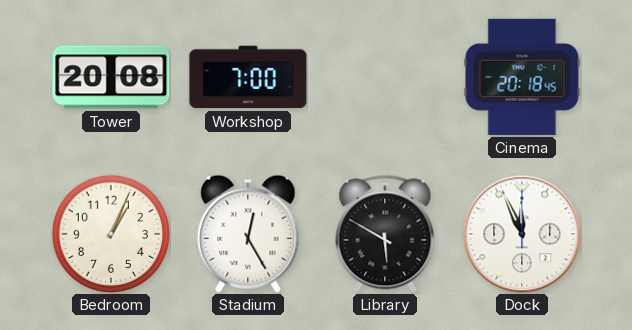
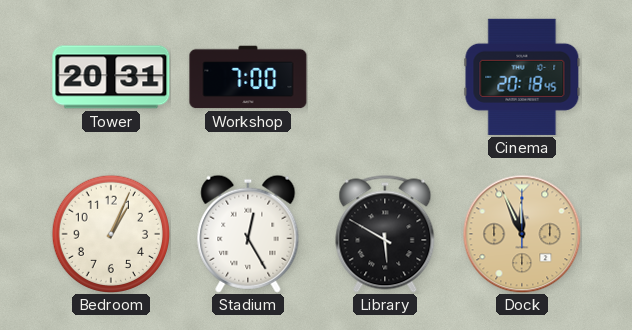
Tower: 20:08 -> 20:31 (111, 77)
Dock dial: white -> champagne (522, 234)
